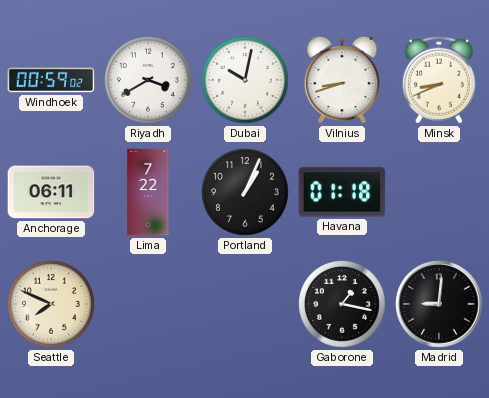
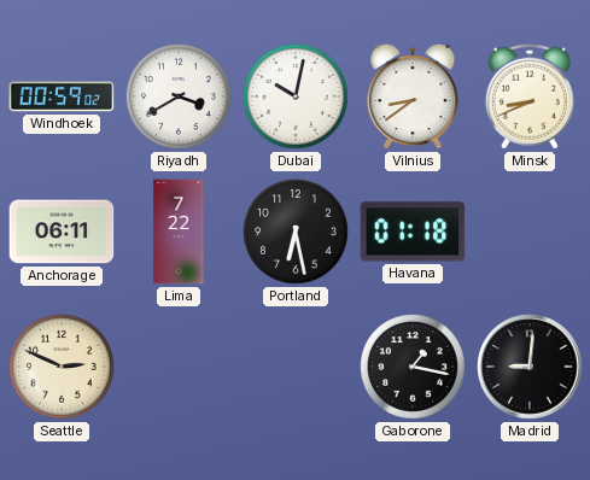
Vilnius: 8:42 -> 8:39 (413, 96)
Portland: 1:04 -> 6:28 (297, 233)
Seattle: 7:49 -> 2:49 (63, 368)
